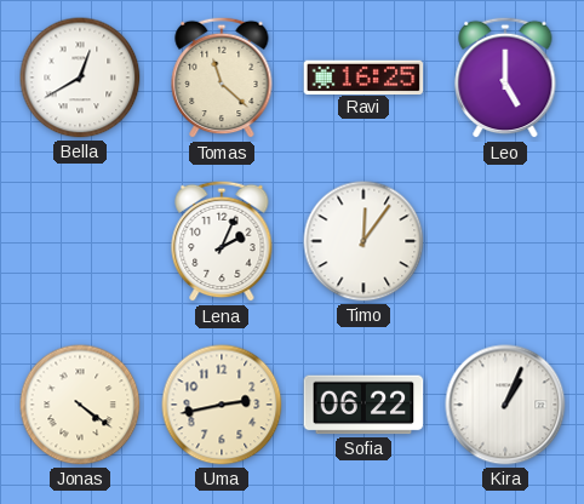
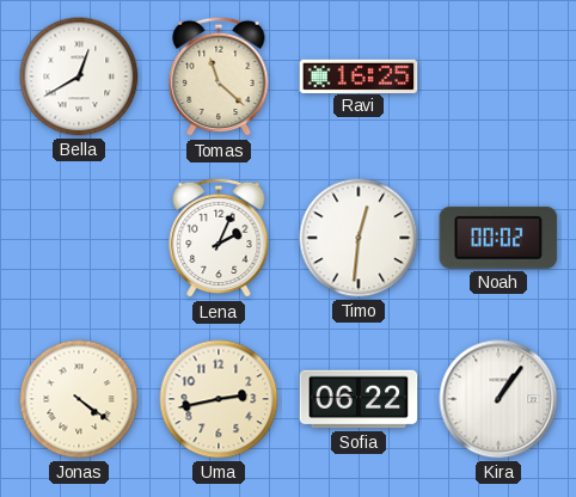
Leo: 5:00 -> none (505, 78)
Timo: 12:06 -> 12:31 (359, 238)
Noah: none -> 00:02 (498, 238)
Kira: 1:04 -> 1:06 (498, 399)
